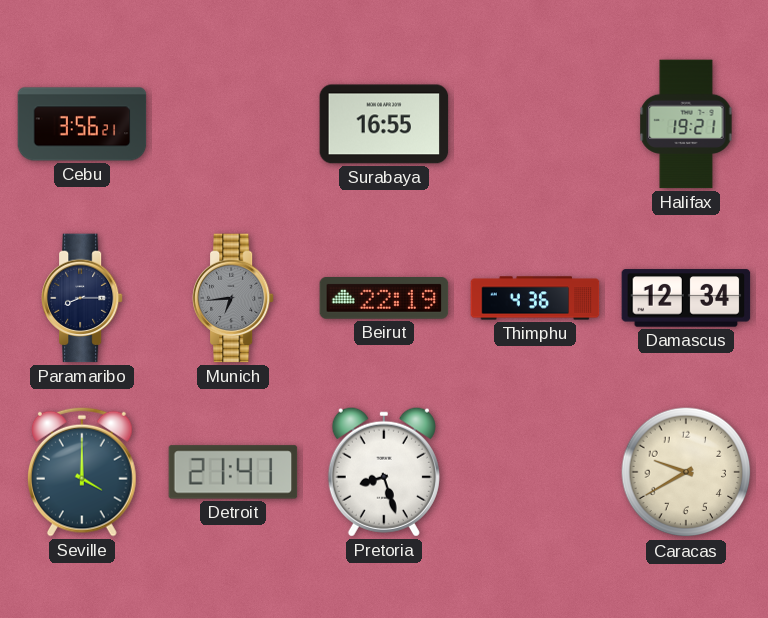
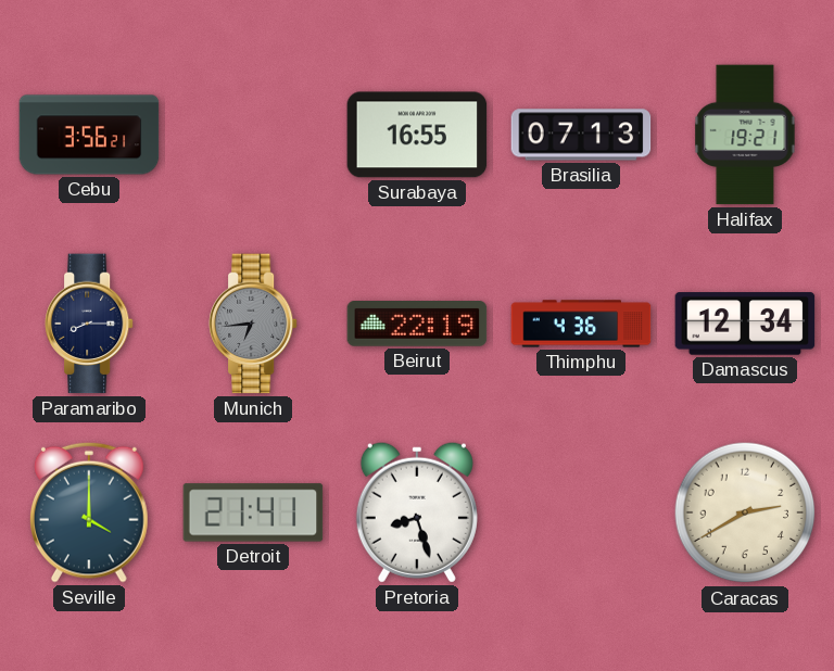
Brasilia: none -> 07:13 (581, 135)
Caracas: 9:40 -> 2:40 (745, 512)
